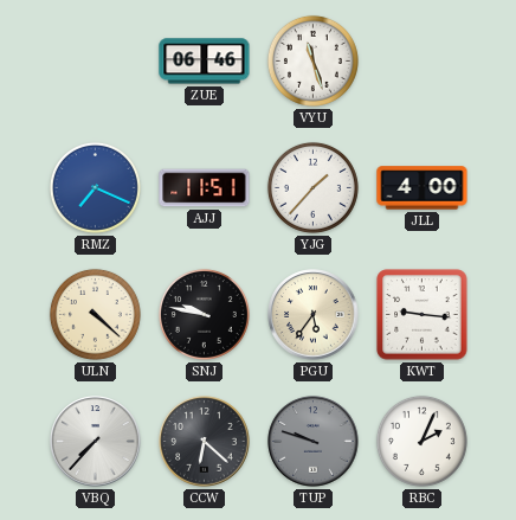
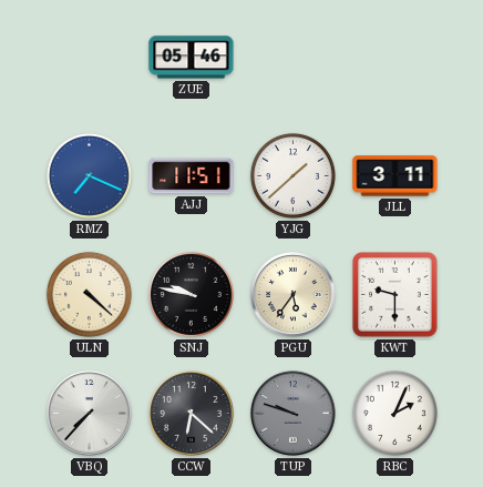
ZUE: 06:46 -> 05:46 (192, 58)
VYU: 11:27 -> none (312, 60)
YJG: 1:37 -> 1:38 (292, 175)
JLL: 4:00 -> 3:11 (395, 176)
KWT: 9:16 -> 9:30 (395, 295)
